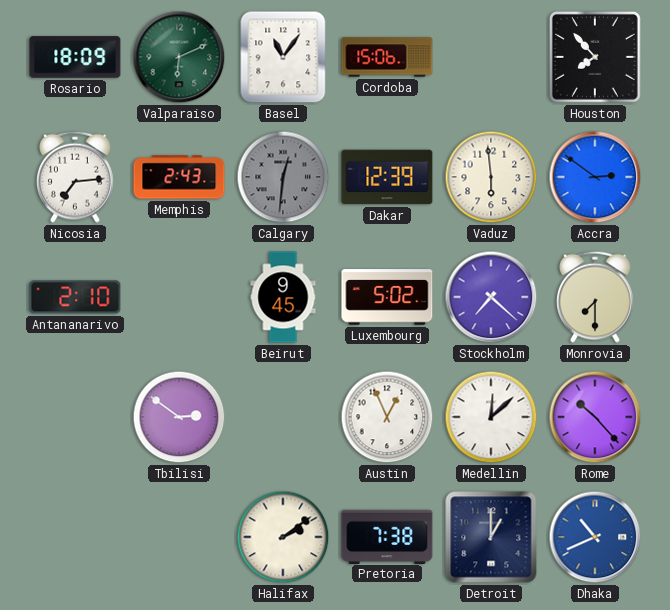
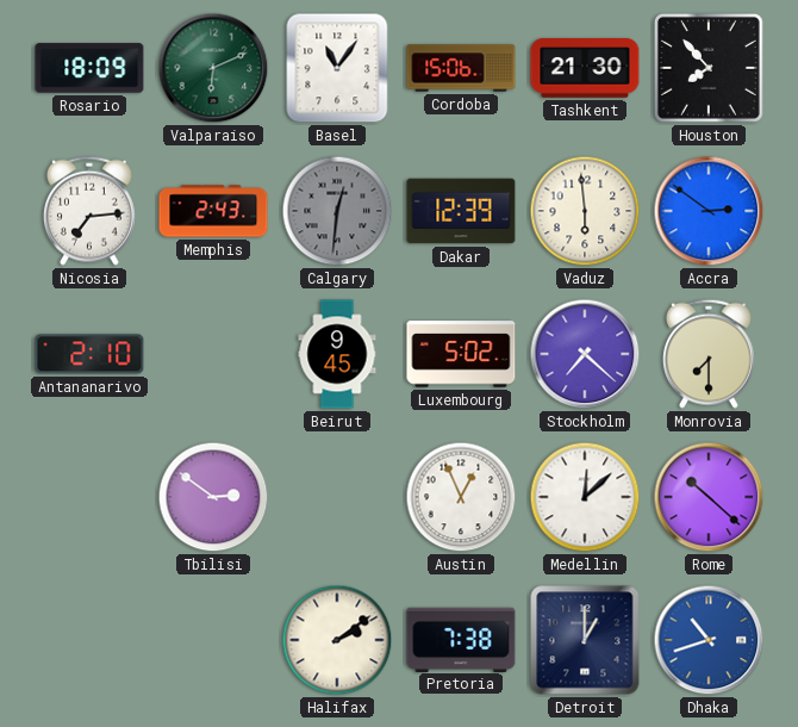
Tashkent: none -> 21:30 (585, 68)
Rome: 10:23 -> 10:22 (709, 497)
Dhaka: 10:41 -> 10:42 (709, 640)
